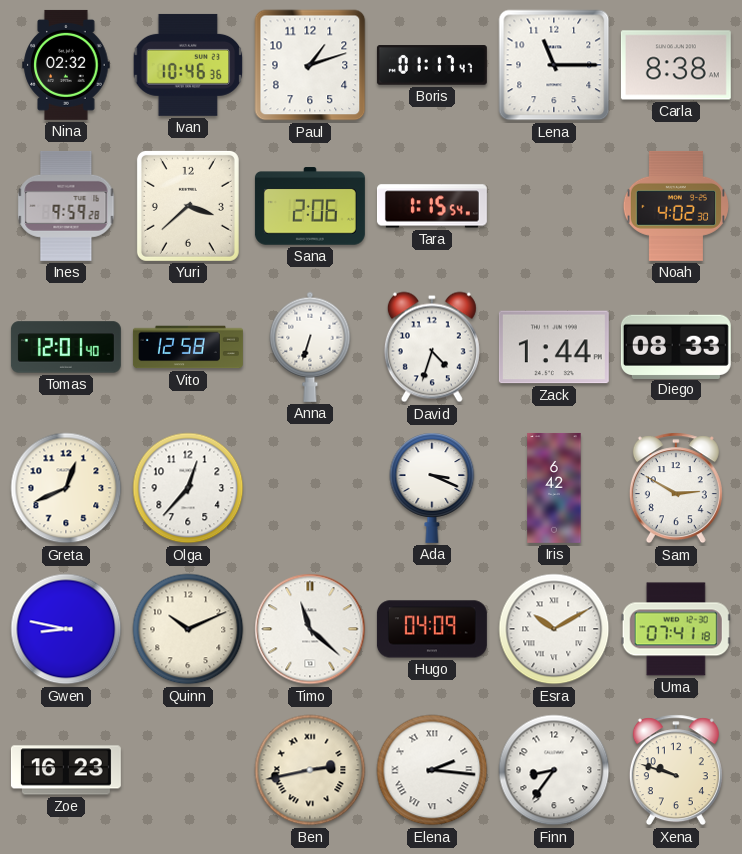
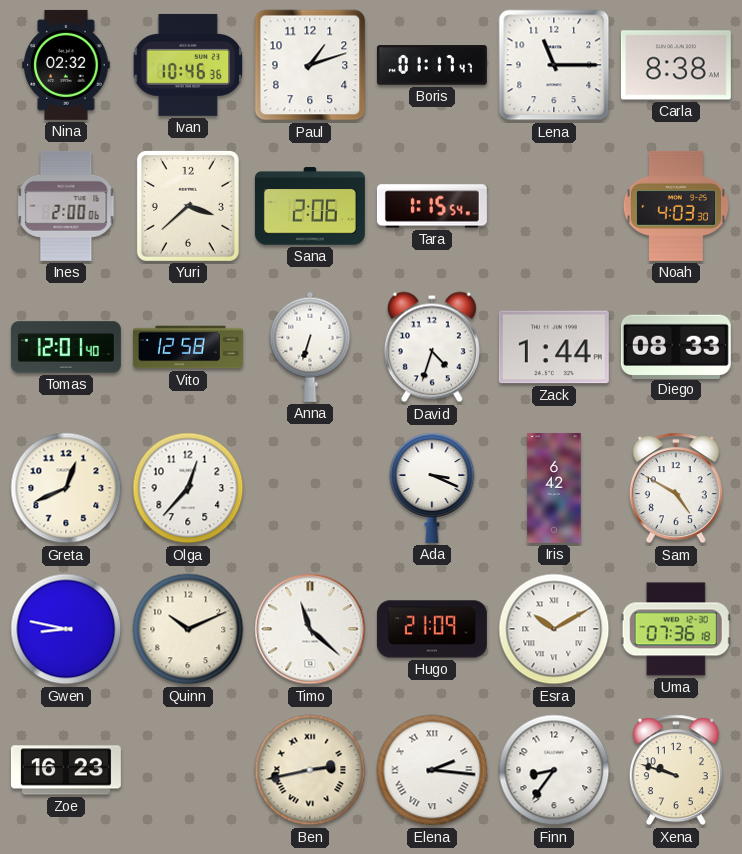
Ines: 9:59 -> 2:00 (66, 206)
Noah: 4:02 -> 4:03 (676, 206)
Sam: 2:50 -> 4:50 (676, 488)
Hugo: 04:09 -> 21:09 (432, 629)
Uma: 07:41 -> 07:36 (676, 629)
